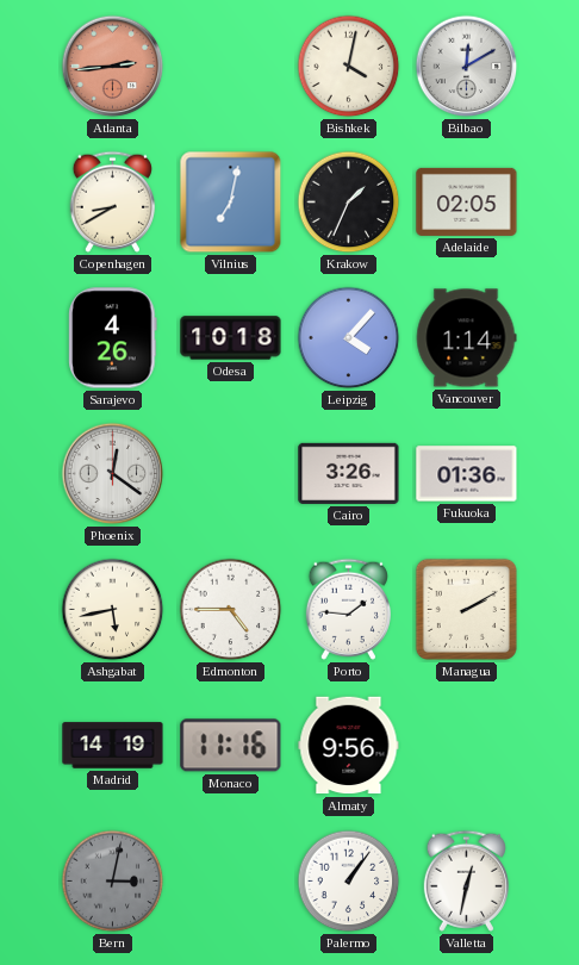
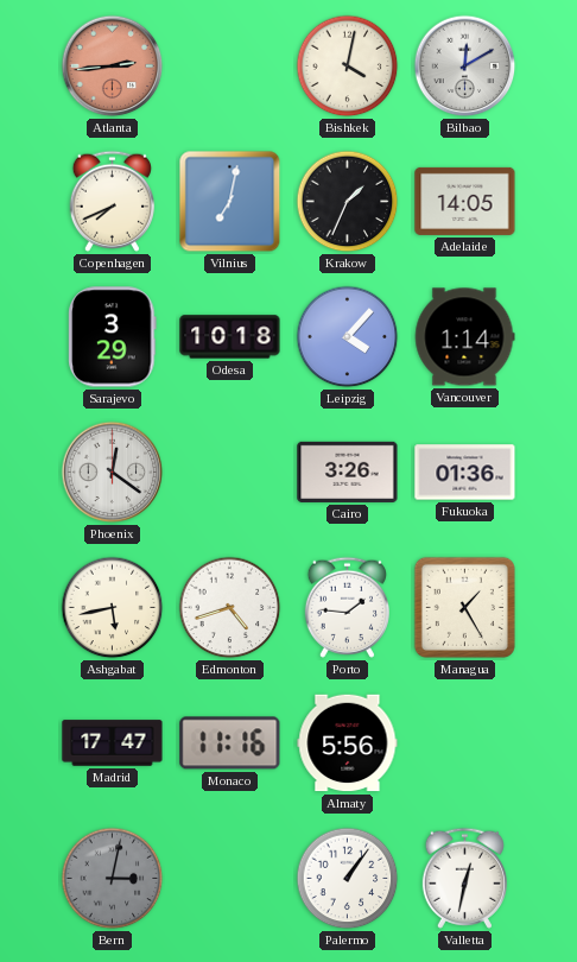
Copenhagen: 8:40 -> 7:41 (112, 201)
Adelaide: 02:05 -> 14:05 (465, 201)
Sarajevo: 4:26 -> 3:29 (113, 337)
Edmonton: 4:45 -> 4:42 (230, 608)
Managua: 2:10 -> 1:25 (464, 607)
Madrid: 14:19 -> 17:47 (113, 743)
Almaty: 9:56 -> 5:56 (348, 743)
